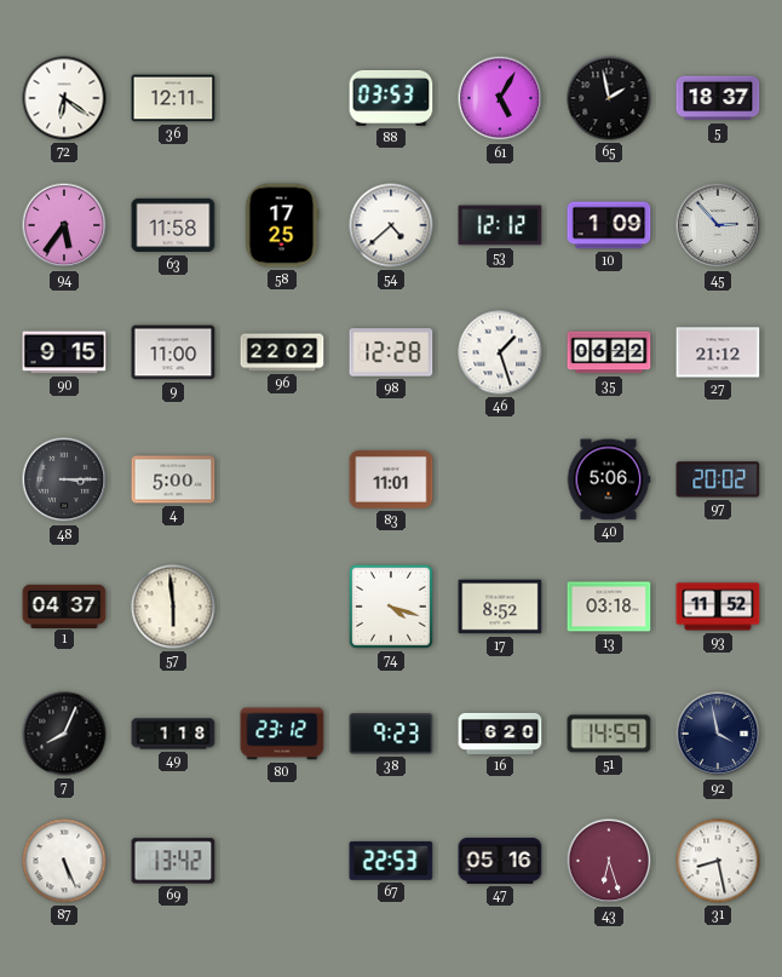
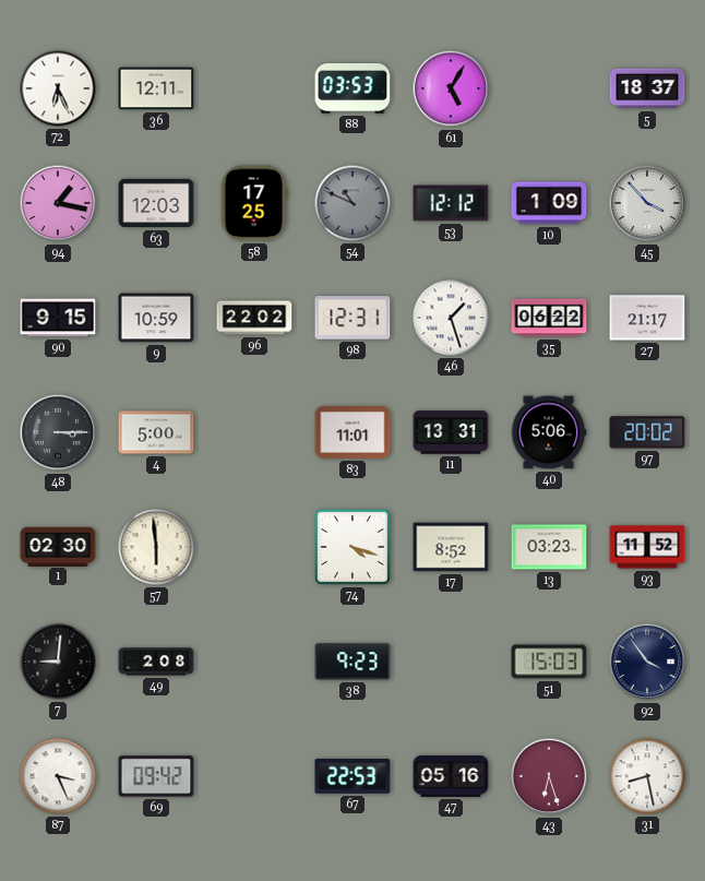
72: 6:21 -> 6:26 (58, 88)
65: 1:58 -> none (609, 98)
94: 5:36 -> 1:17 (58, 203)
63: 11:58 -> 12:03 (156, 203)
54: 4:38 -> 10:49 (352, 203)
54 dial: white -> grey (352, 203)
45: 2:53 -> 3:53 (647, 203)
9: 11:00 -> 10:59 (156, 318)
98: 12:28 -> 12:31 (352, 318)
27: 21:12 -> 21:17 (647, 318)
11: none -> 13:31 (451, 432)
1: 04:37 -> 02:30 (58, 546)
13: 03:18 -> 03:23 (549, 547)
7: 8:04 -> 9:01 (58, 662)
49: 1:18 -> 2:08 (156, 662)
80: 23:12 -> none (282, 734)
16: 6:20 -> none (500, 734)
51: 14:59 -> 15:03 (549, 662)
92: 3:58 -> 3:54 (647, 662)
87: 5:26 -> 3:26 (58, 776)
69: 13:42 -> 09:42 (156, 776)
